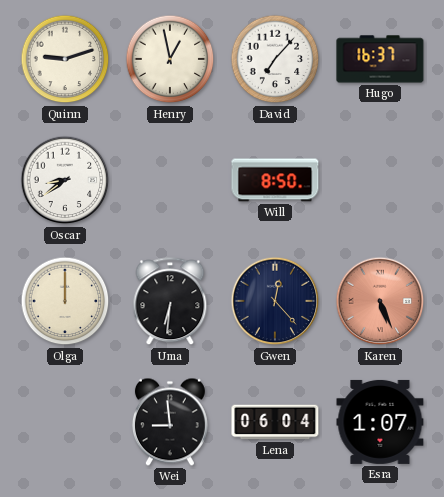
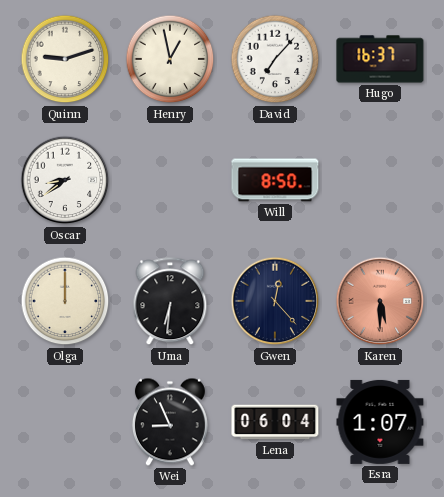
Karen: 5:26 -> 5:30 (380, 301)
Wei: 8:59 -> 8:56 (170, 422)
